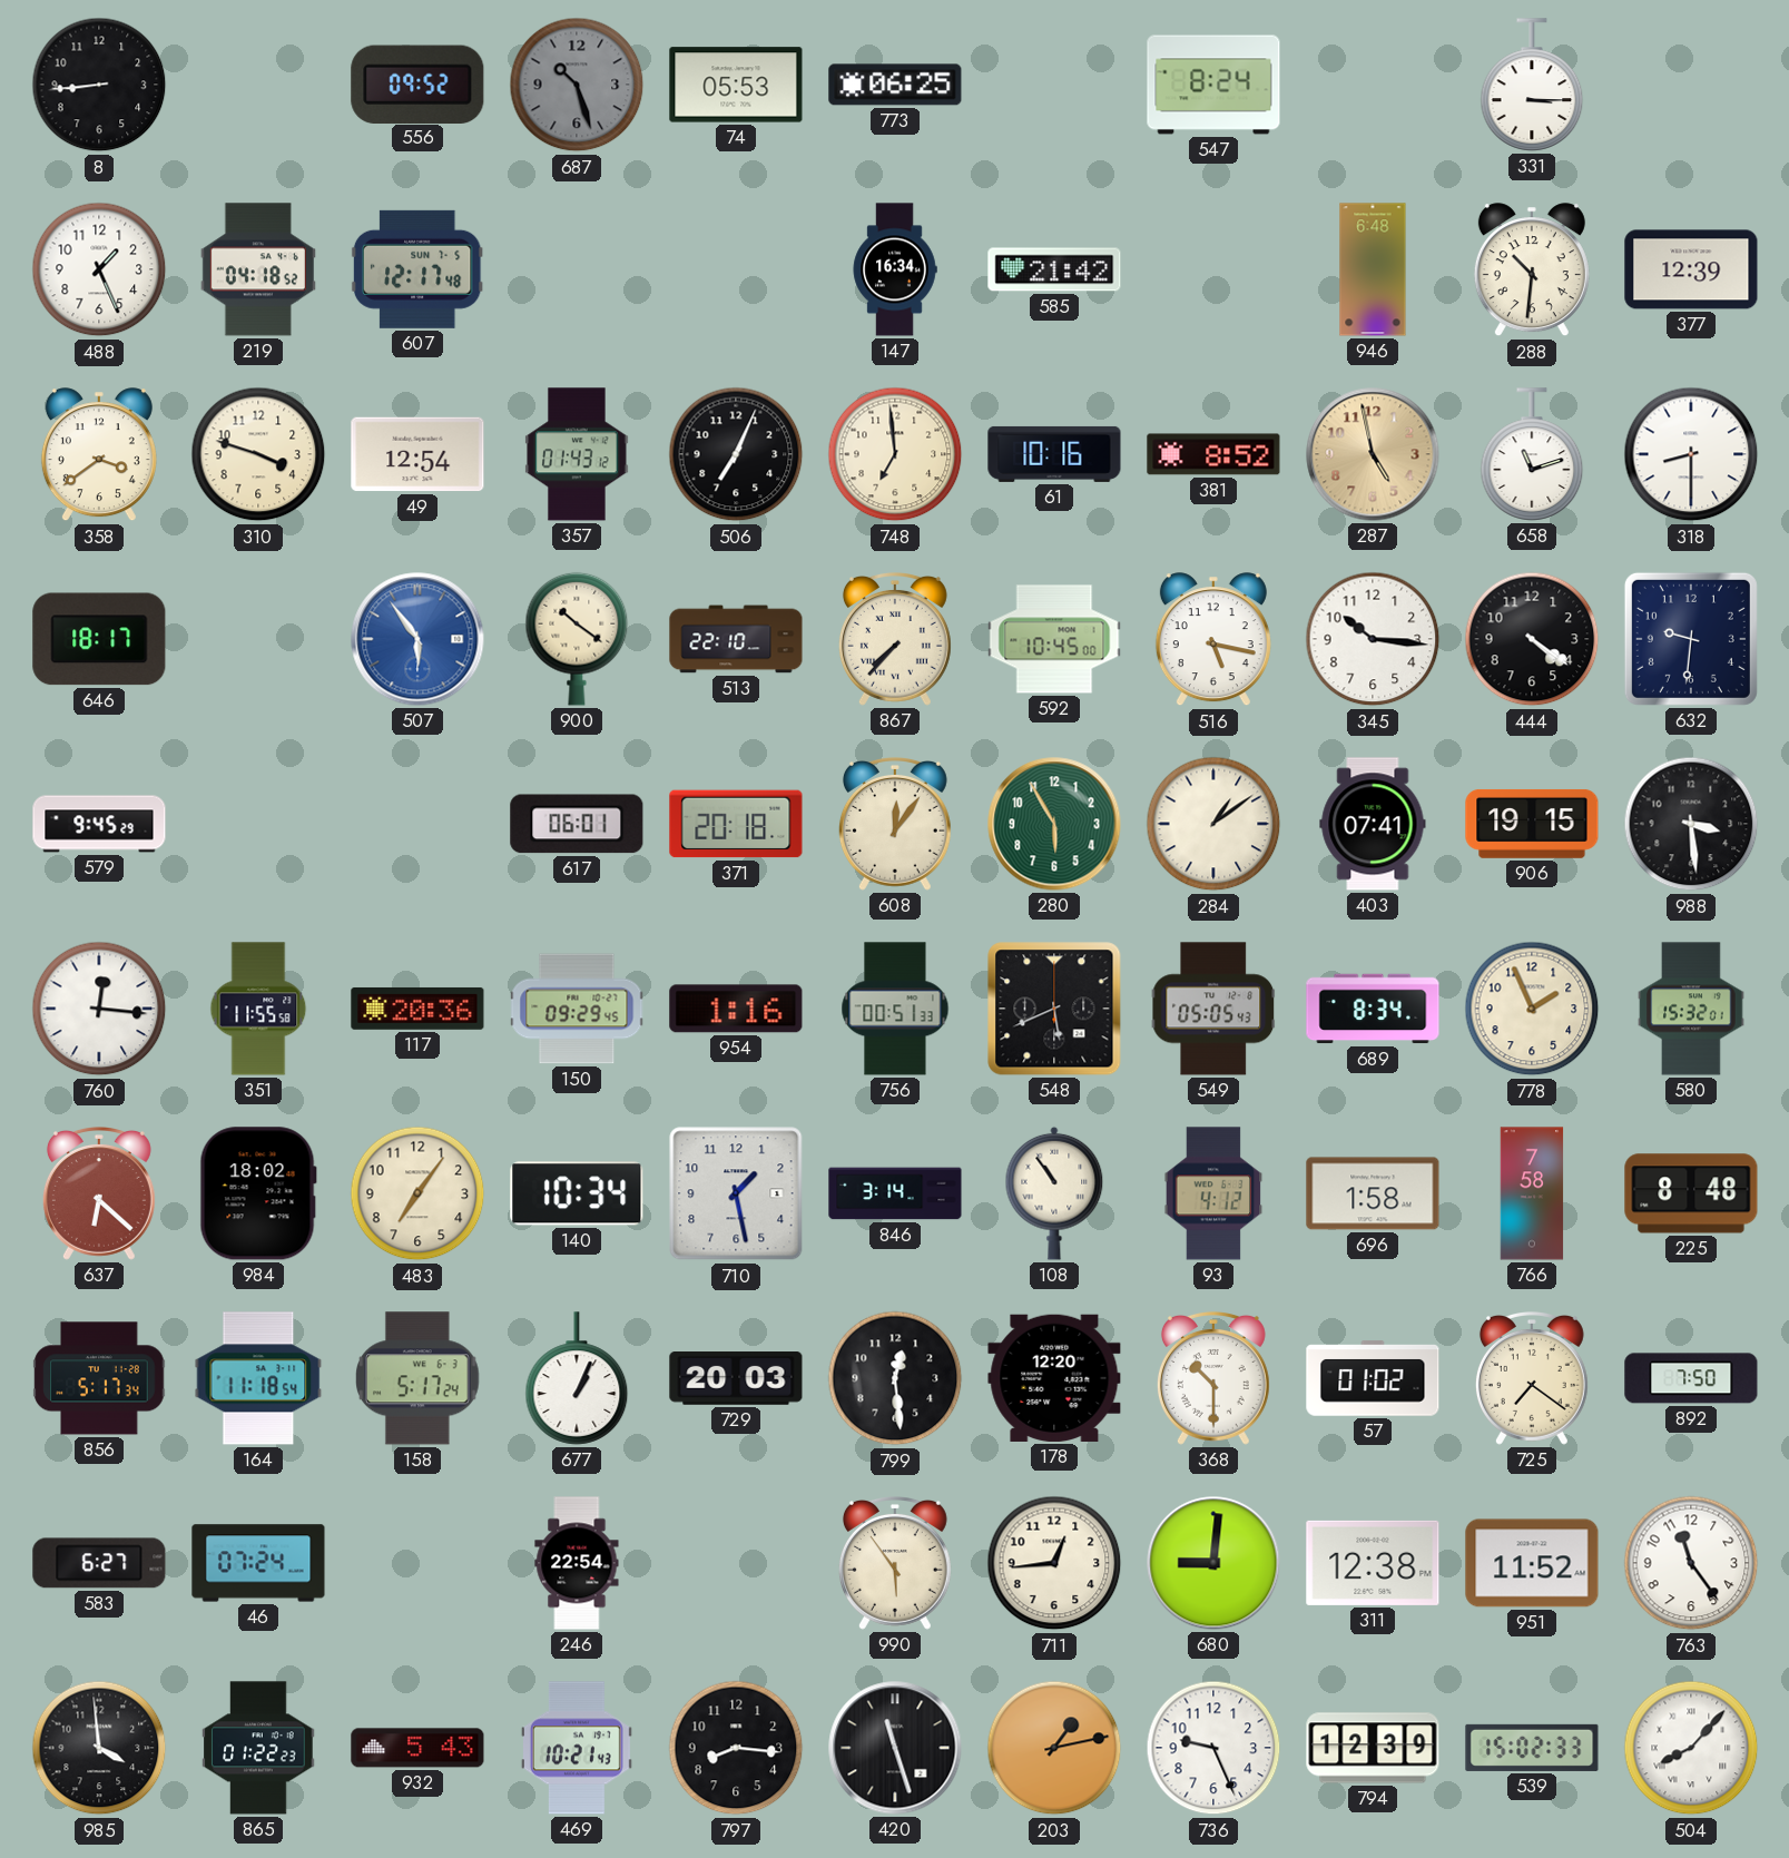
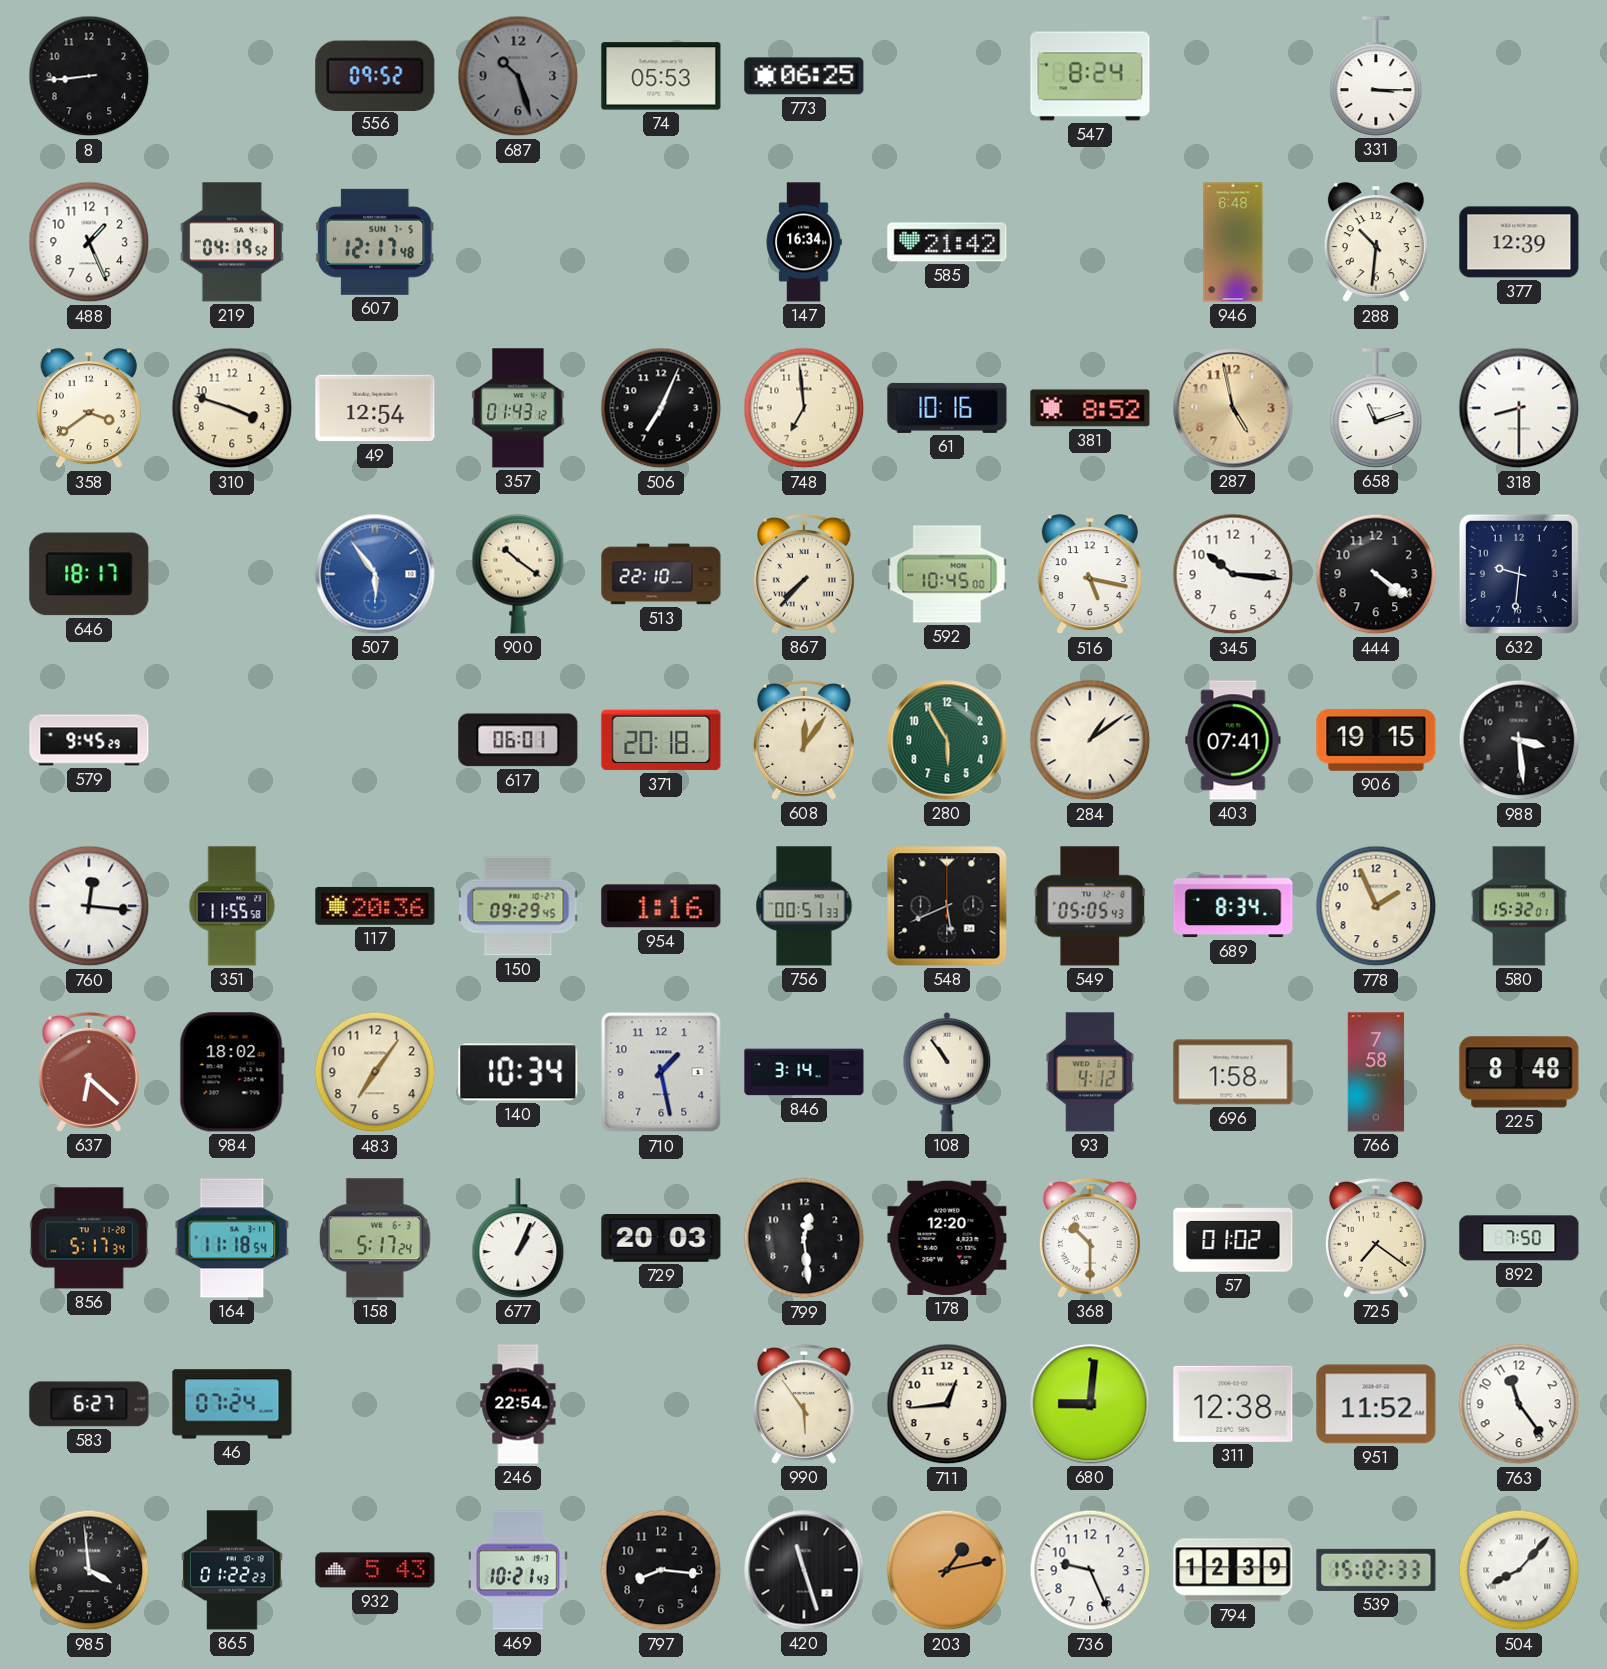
219: 04:18 -> 04:19 (232, 242)
